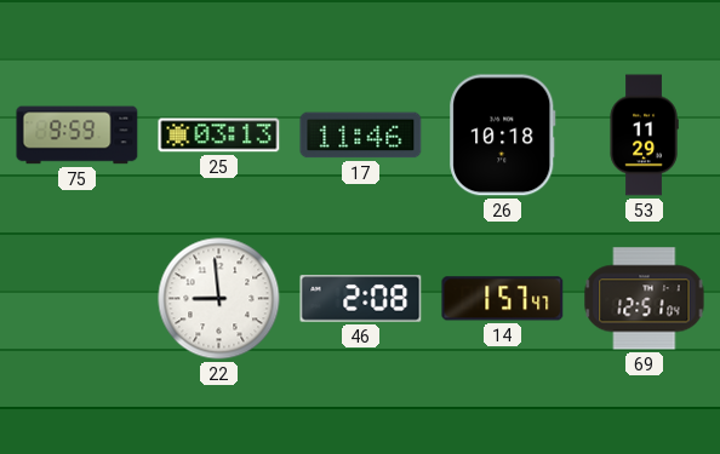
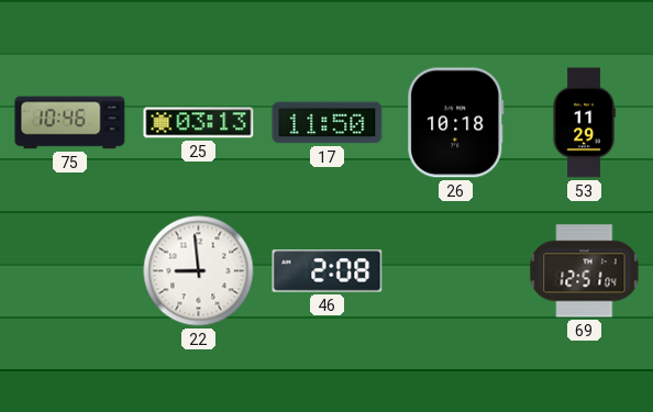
75: 9:59 -> 10:46 (70, 123)
17: 11:46 -> 11:50 (328, 123)
14: 1:57 -> none (503, 299)
